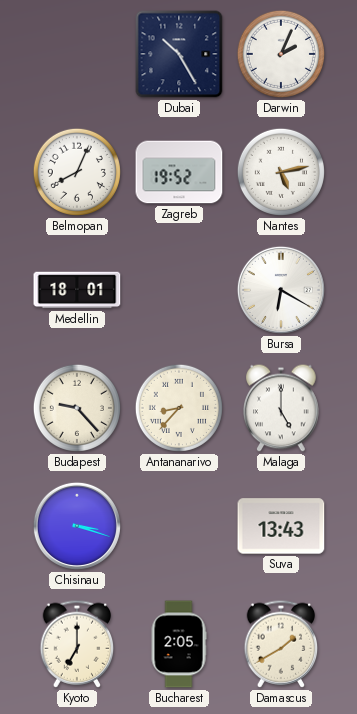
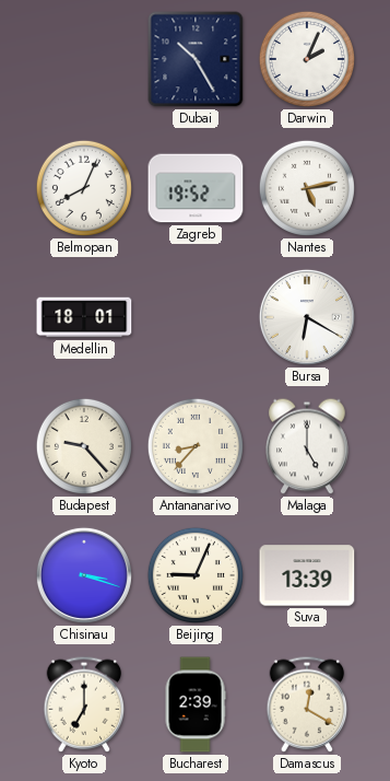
Beijing: none -> 9:04 (196, 575)
Suva: 13:43 -> 13:39 (307, 575)
Bucharest: 2:05 -> 2:39 (196, 704)
Damascus: 1:40 -> 12:20 (307, 704)
